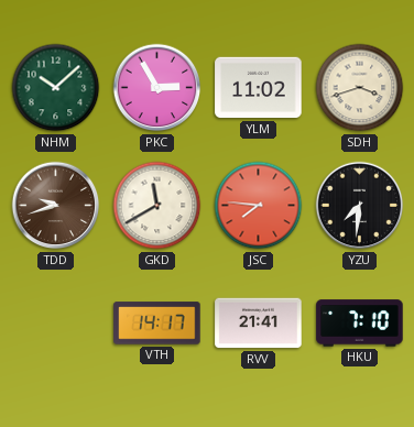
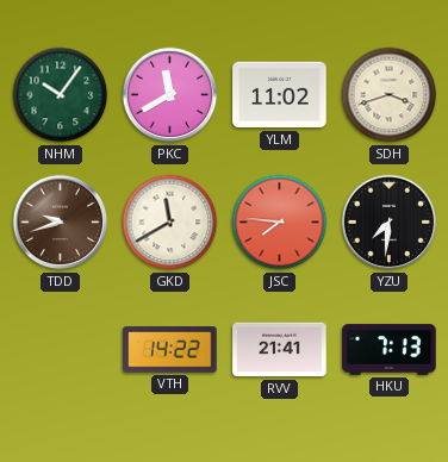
NHM: 10:08 -> 10:06 (61, 95)
PKC: 2:55 -> 11:40 (170, 95)
VTH: 14:17 -> 14:22 (170, 350)
HKU: 7:10 -> 7:13 (390, 350)
